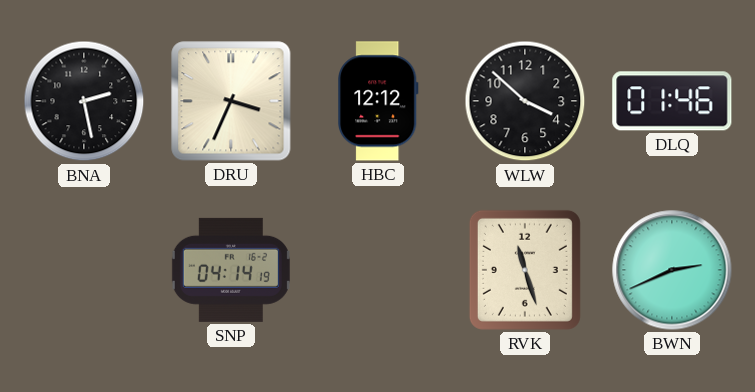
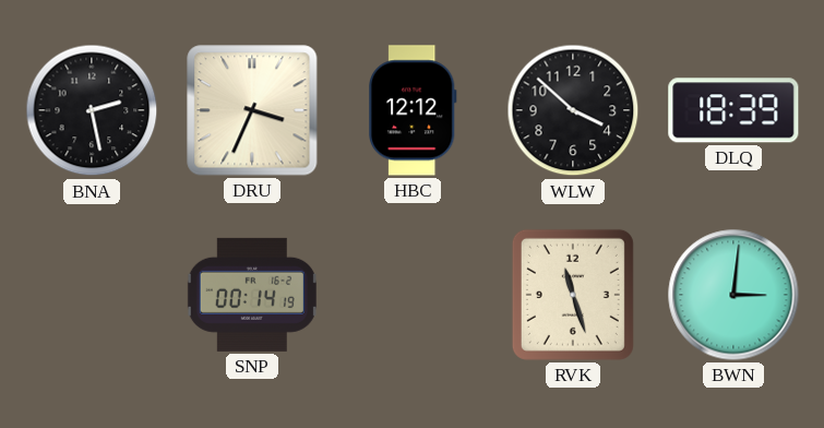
DLQ: 01:46 -> 18:39 (733, 110)
SNP: 04:14 -> 00:14 (252, 295)
BWN: 2:41 -> 3:01 (733, 295)
